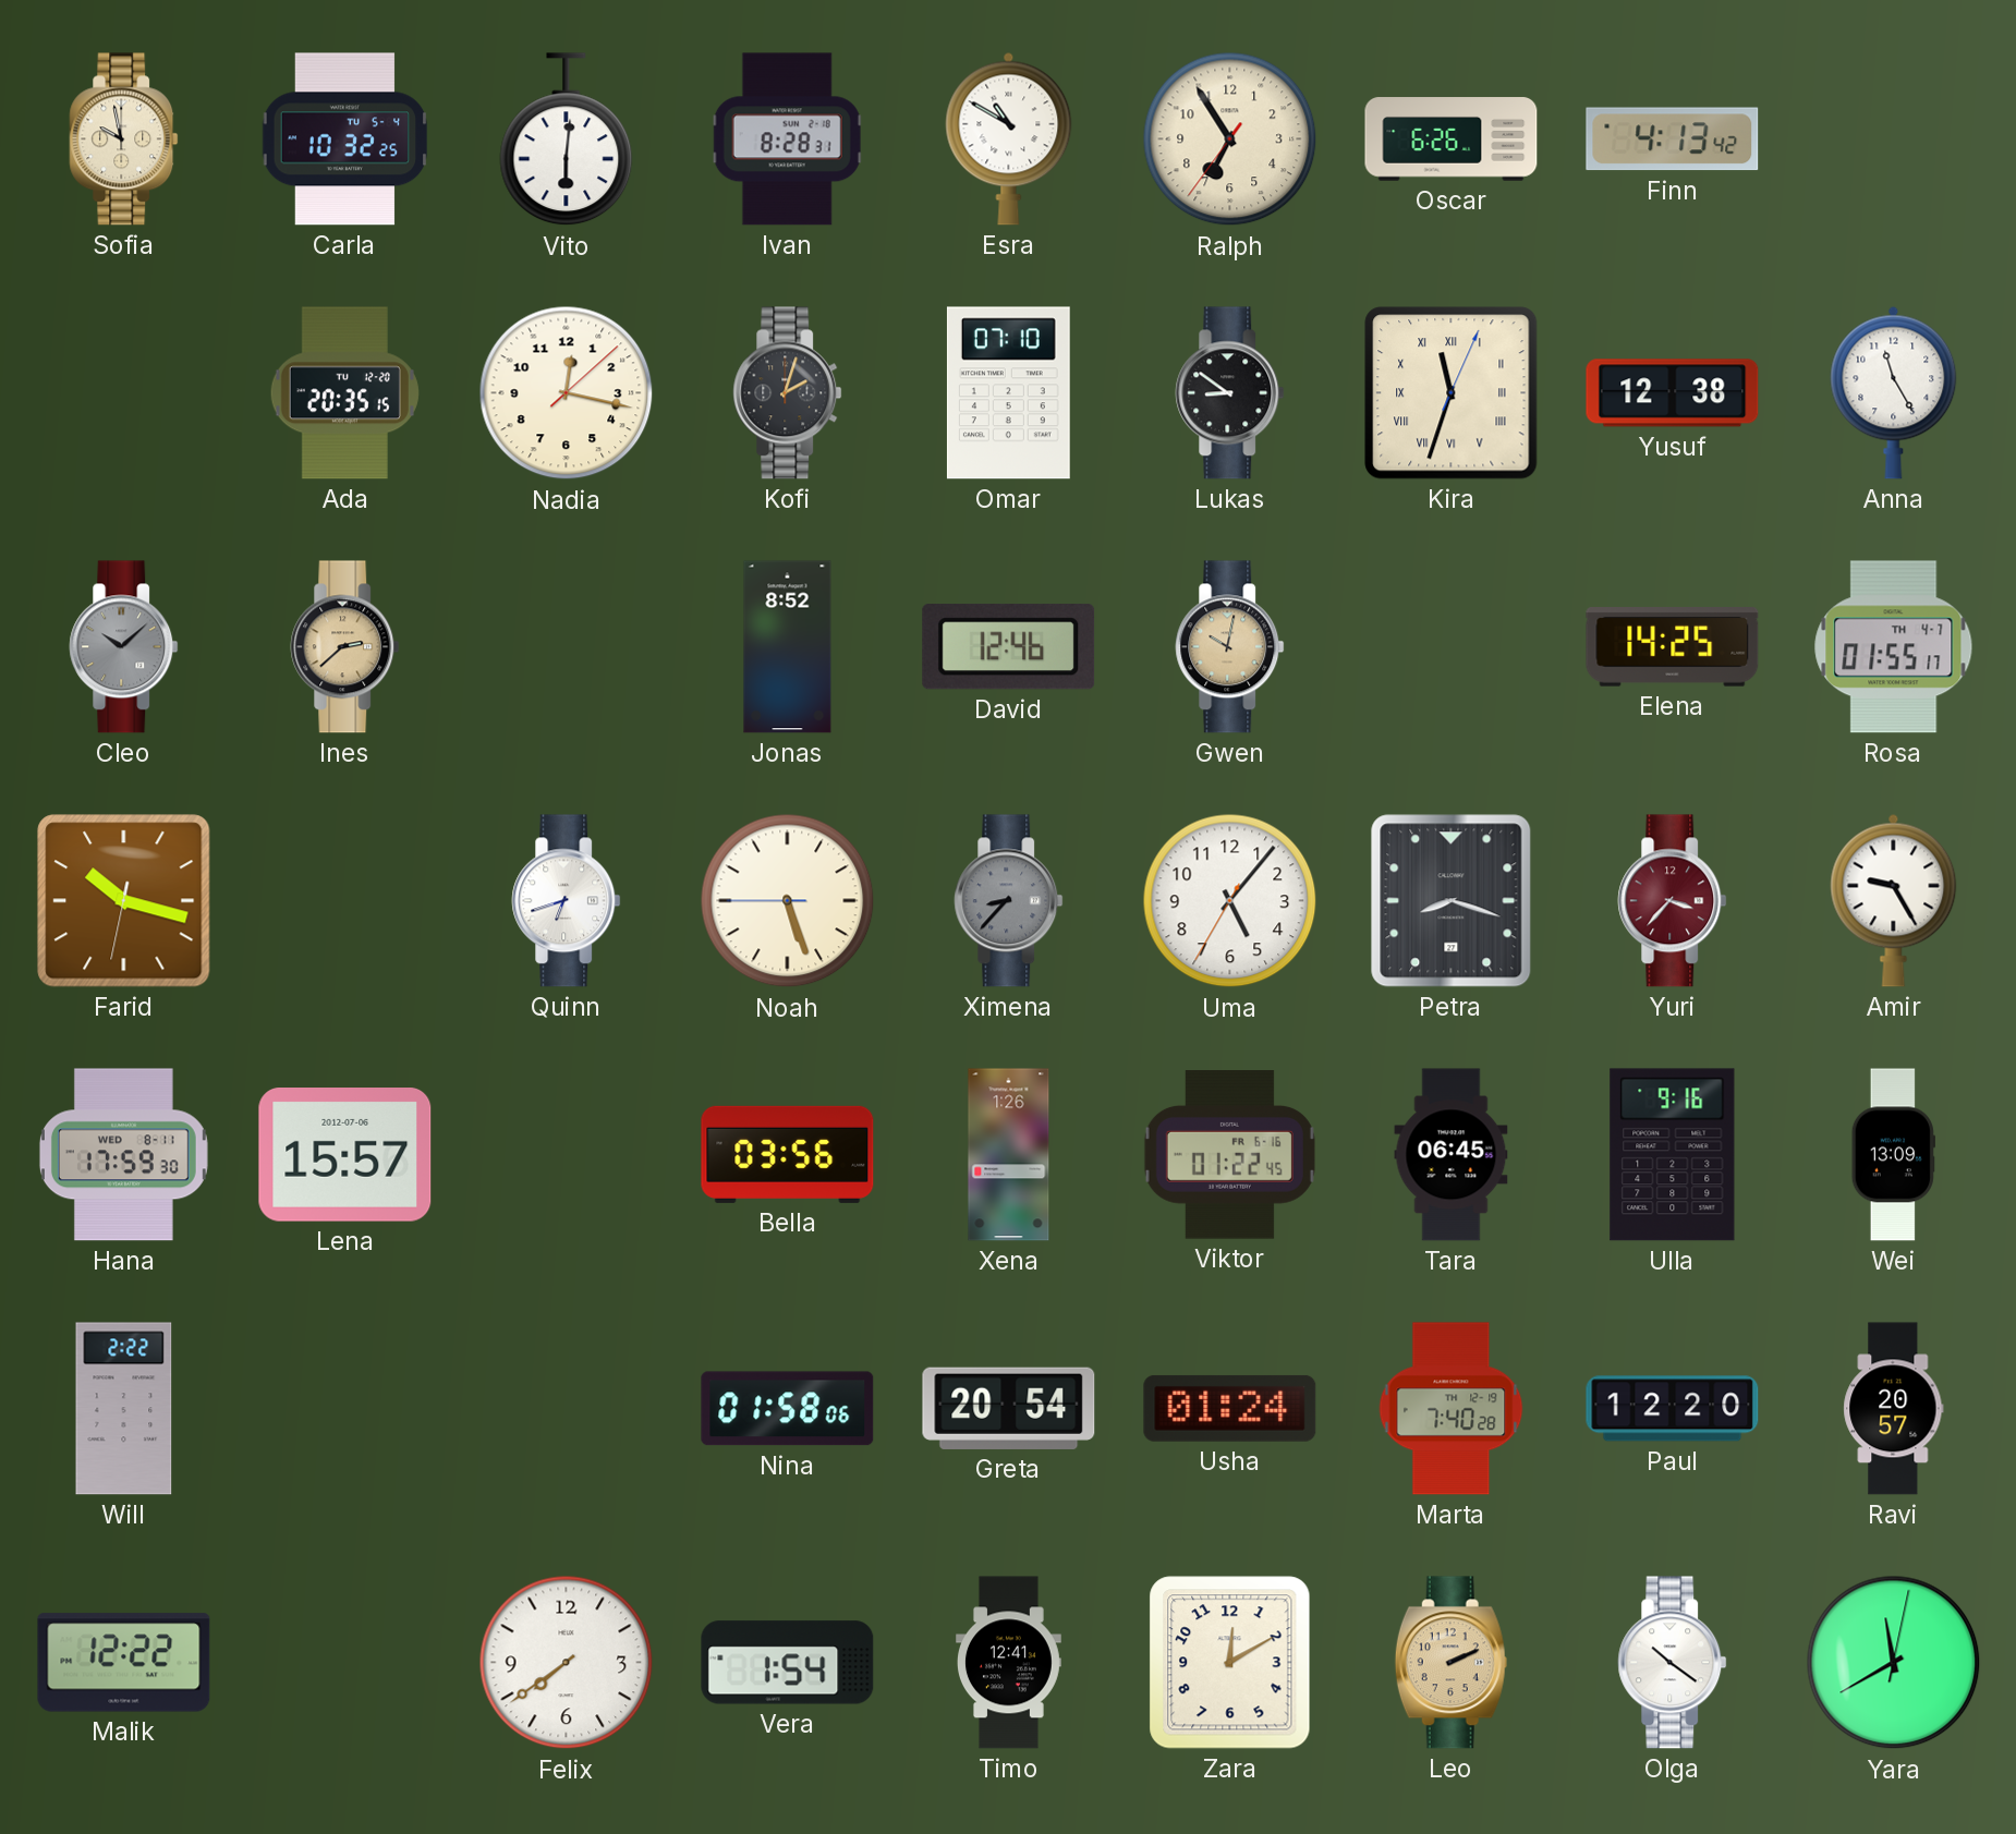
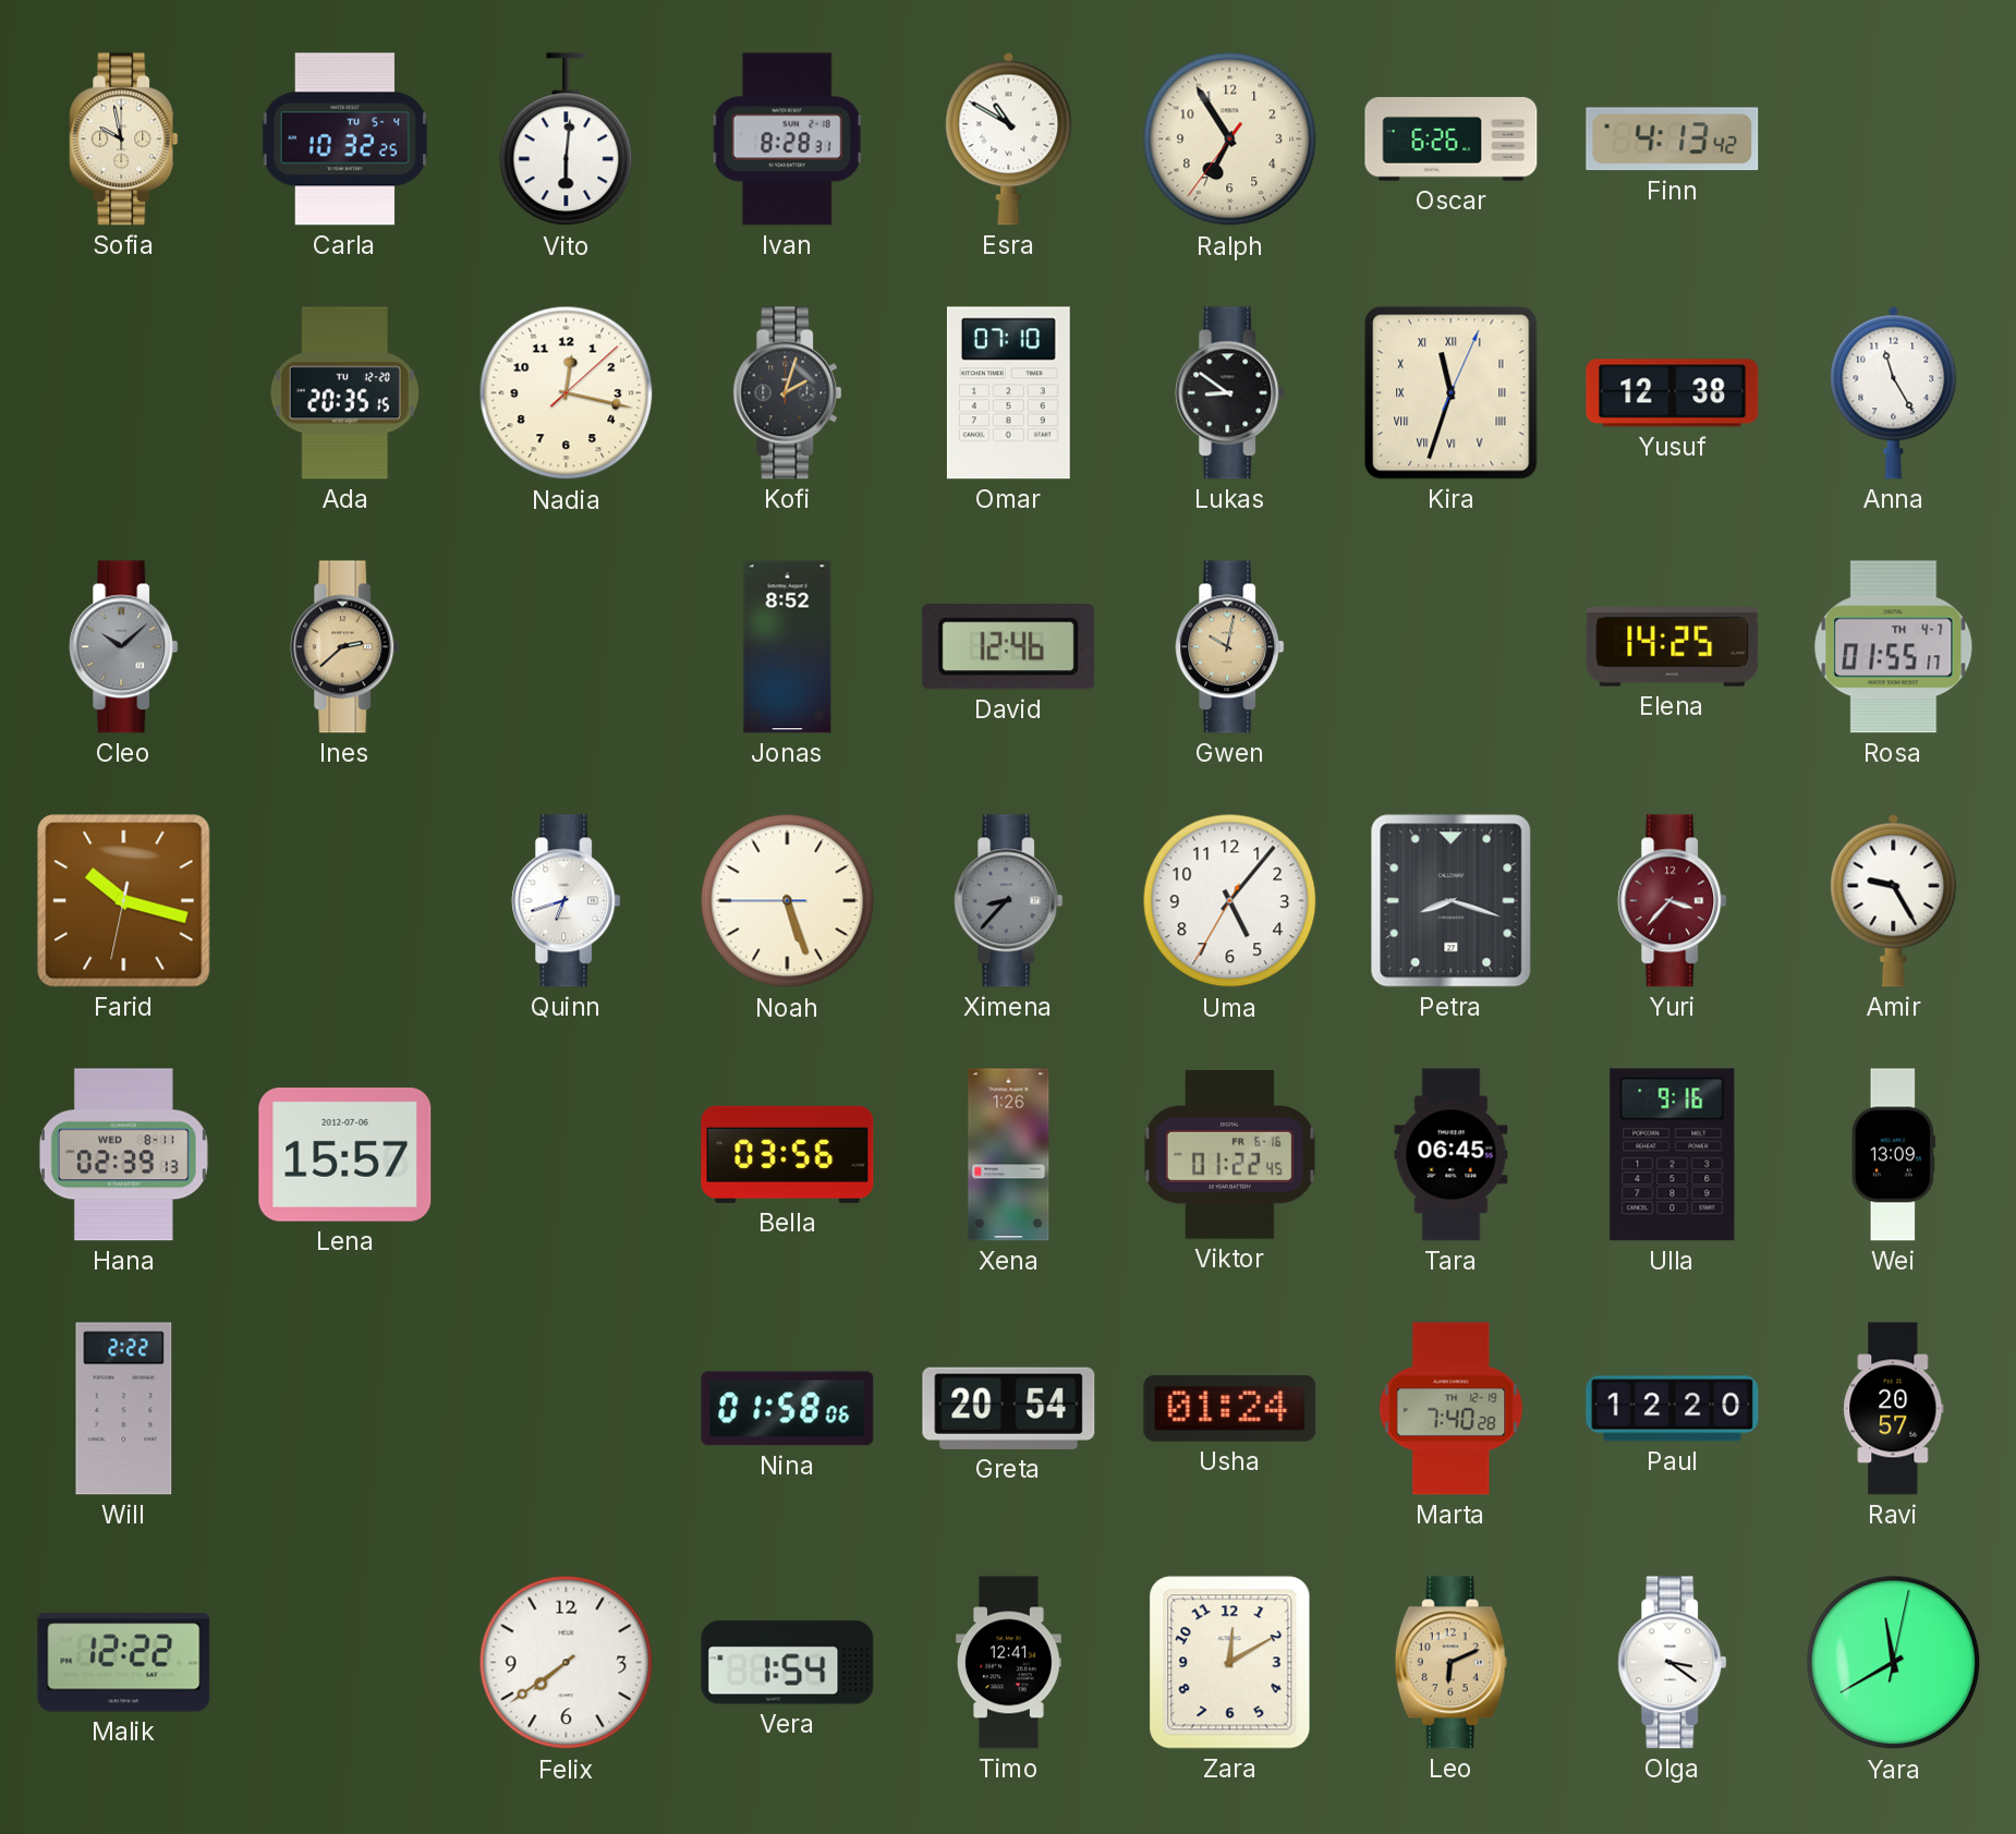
Hana: 17:59 -> 02:39 (123, 1155)
Leo: 2:11 -> 6:11 (1450, 1663)
Olga: 10:21 -> 3:21 (1673, 1663)
